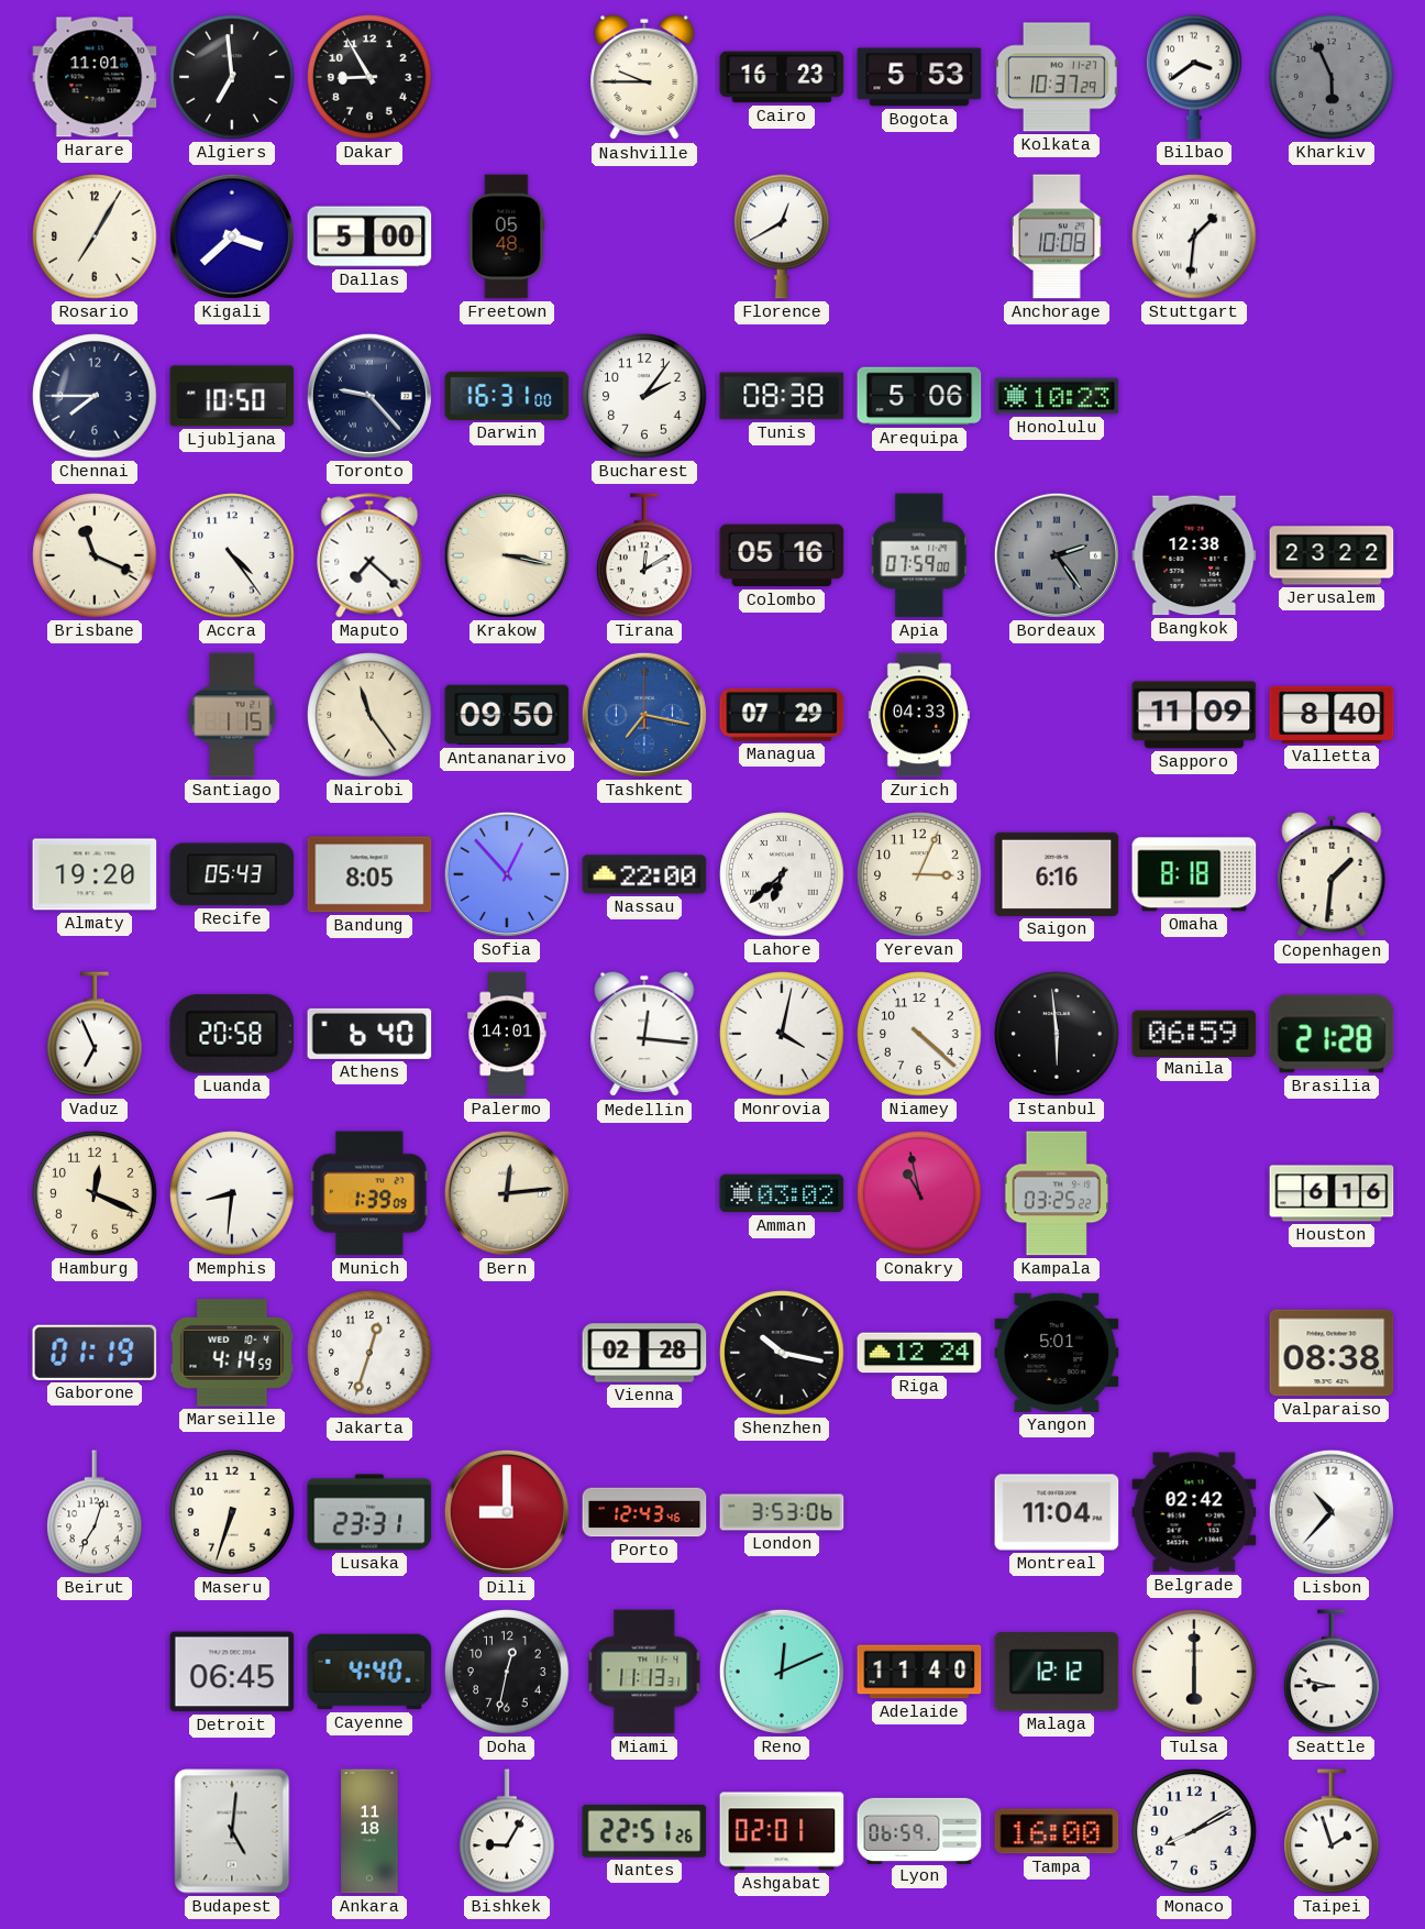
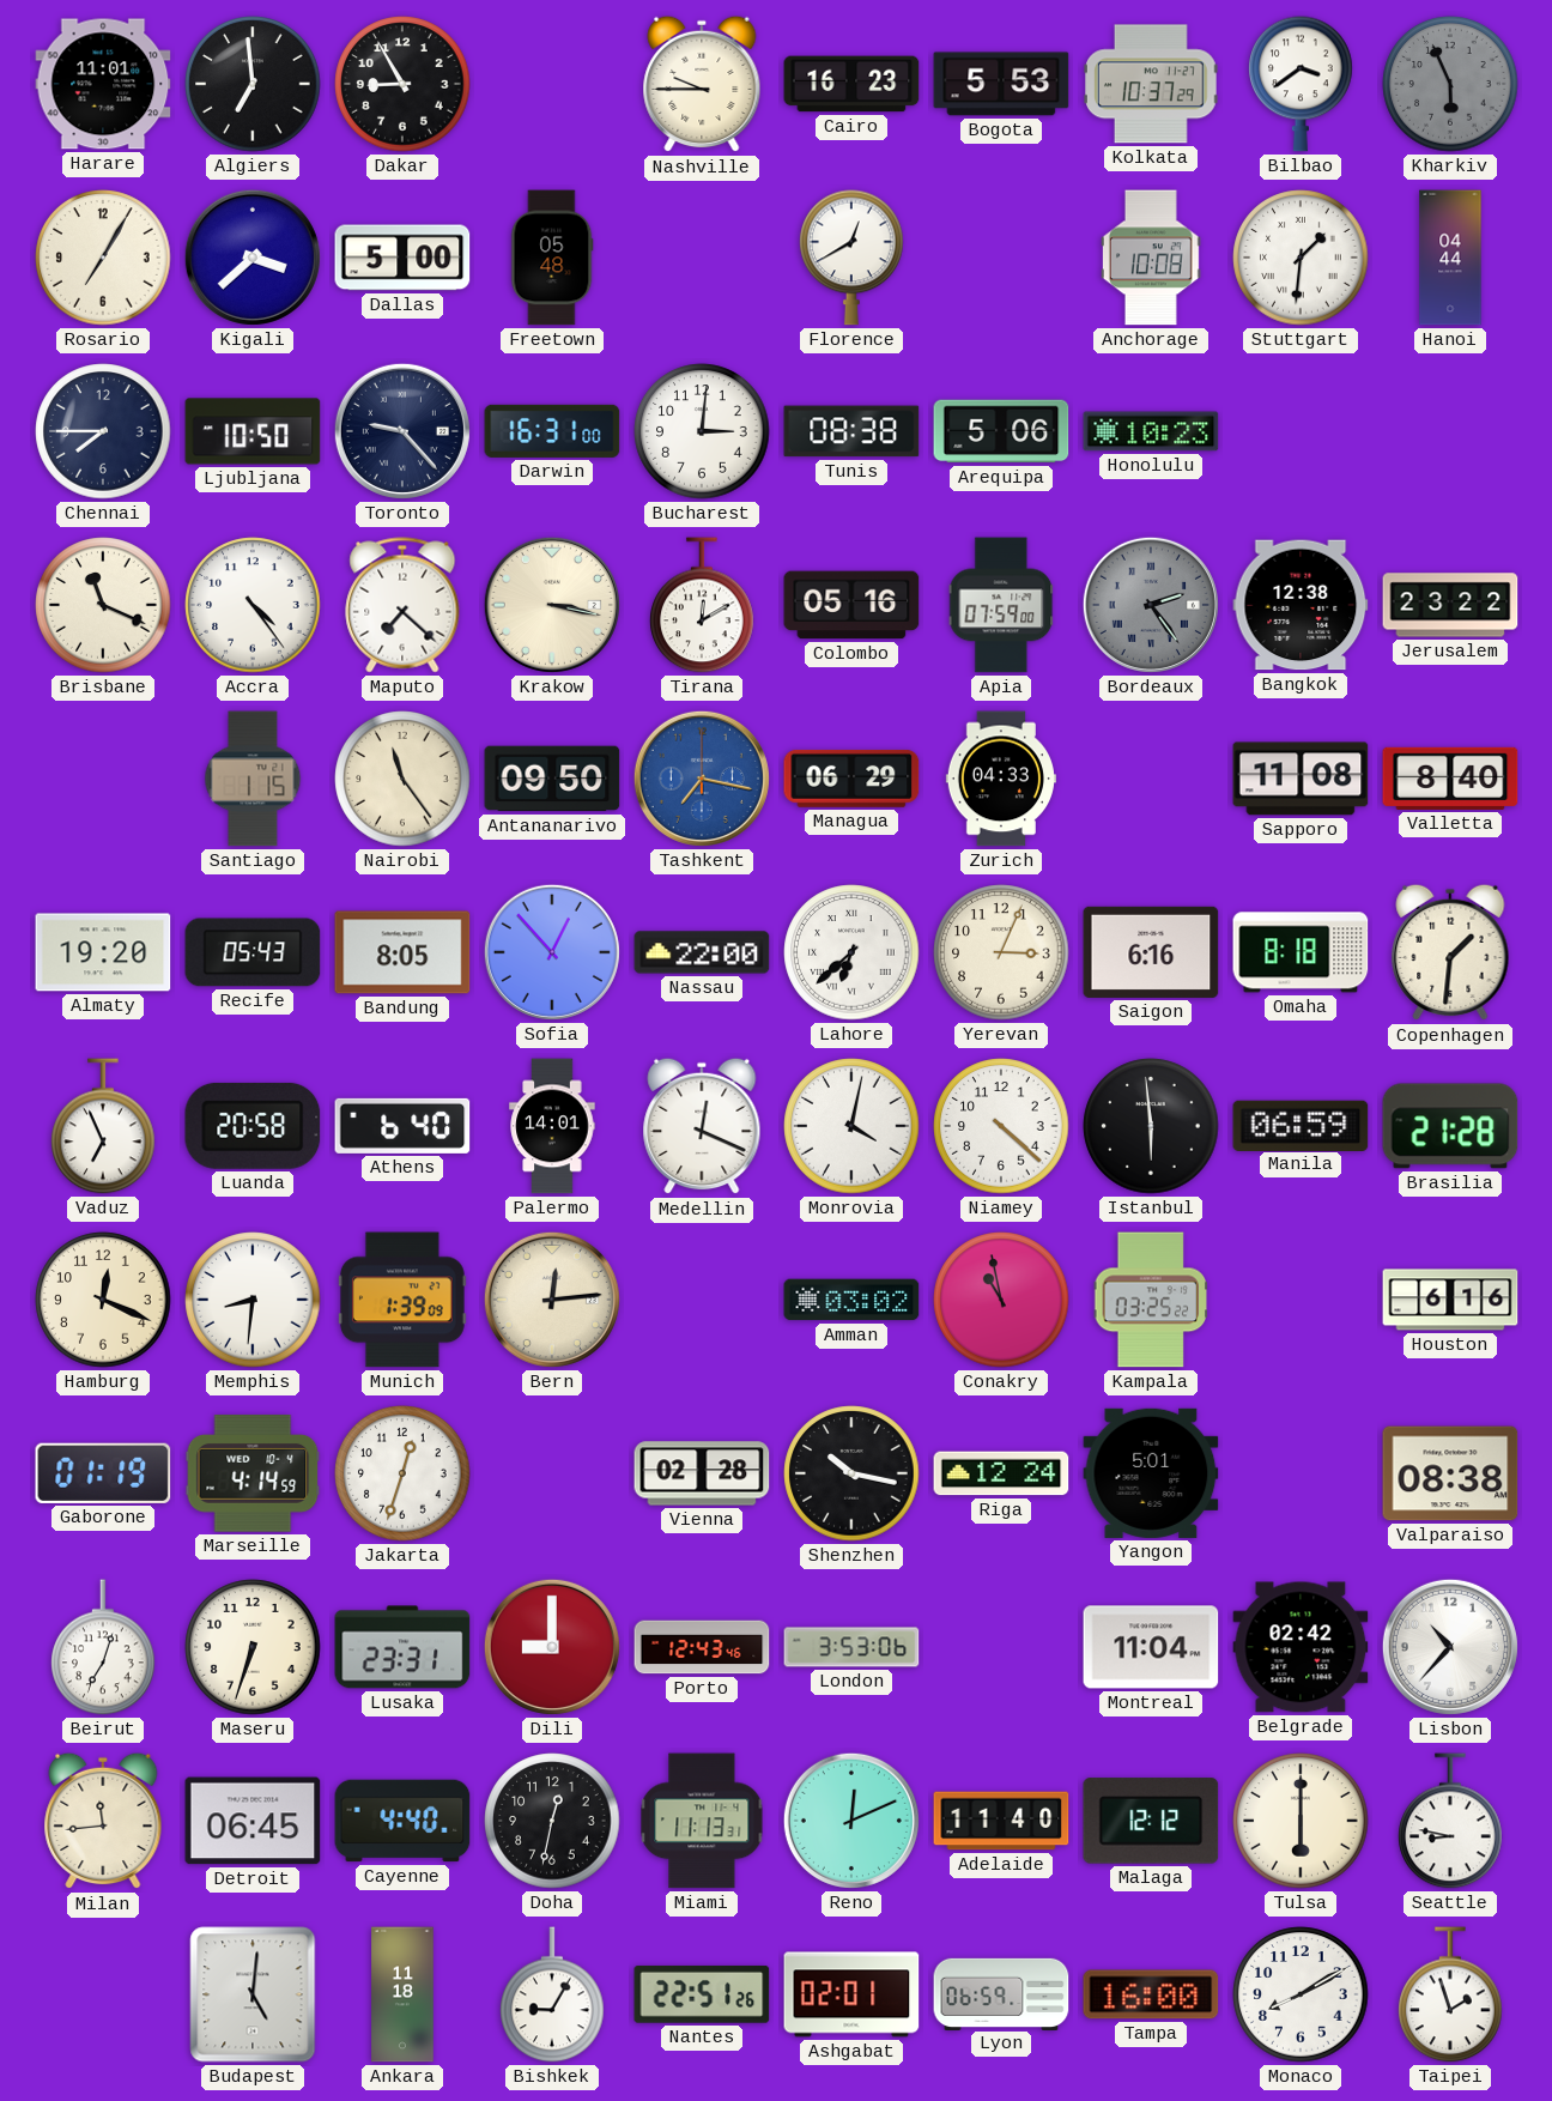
Hanoi: none -> 04:44 (1450, 258)
Bucharest: 2:06 -> 3:01 (702, 431)
Managua: 07:29 -> 06:29 (851, 779)
Sapporo: 11:09 -> 11:08 (1301, 779)
Medellin: 12:16 -> 12:19 (702, 1126)
Milan: none -> 11:44 (103, 1821)
